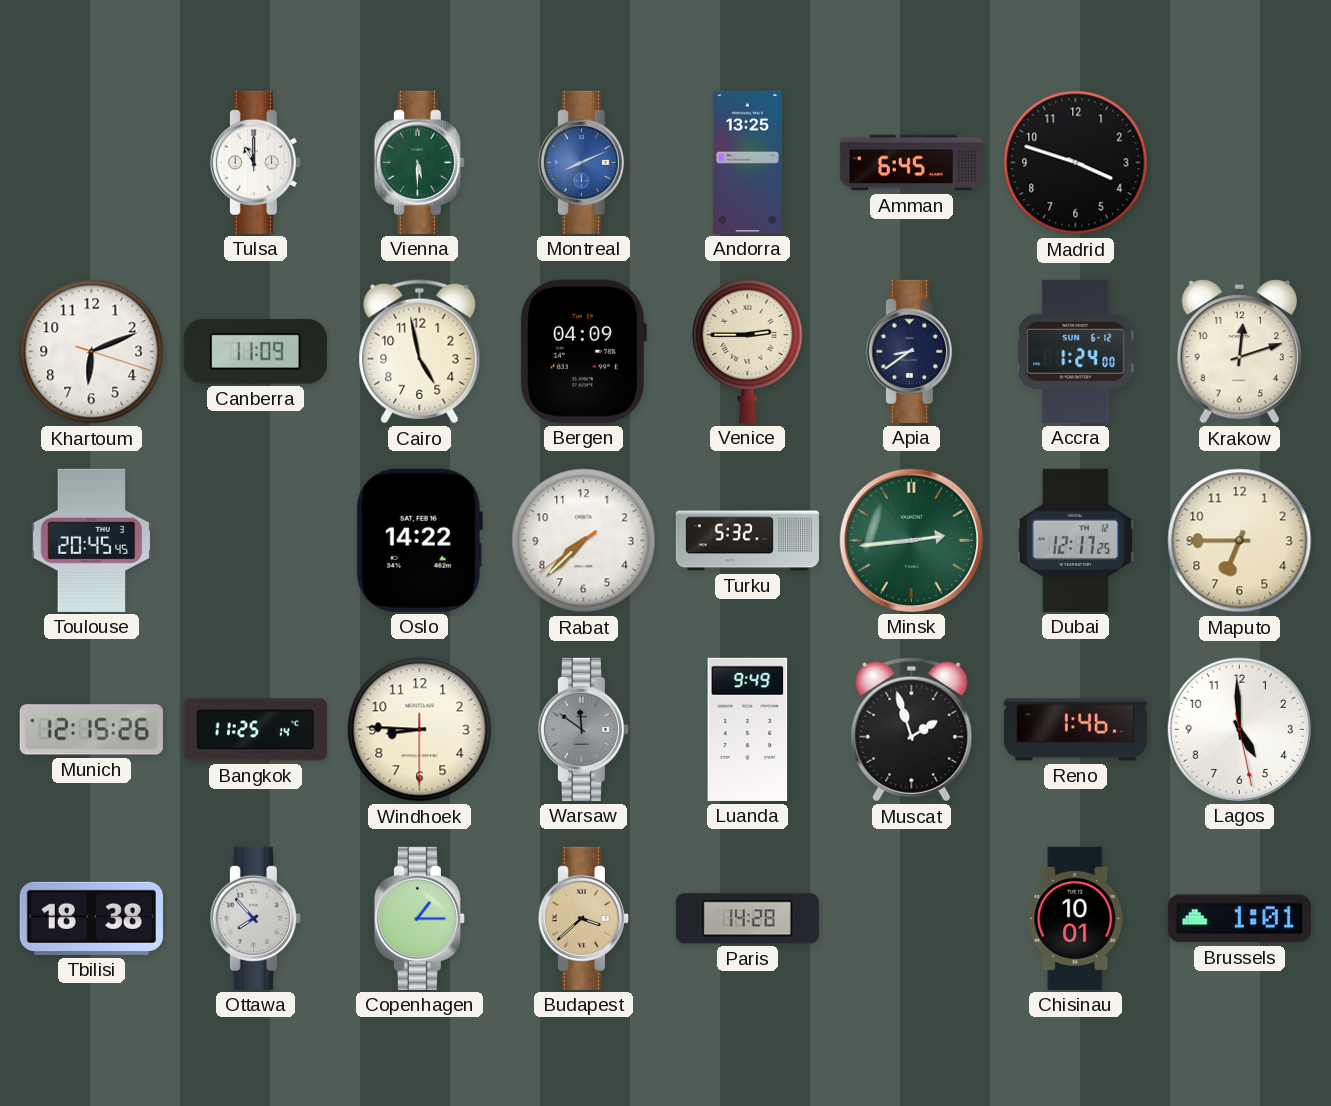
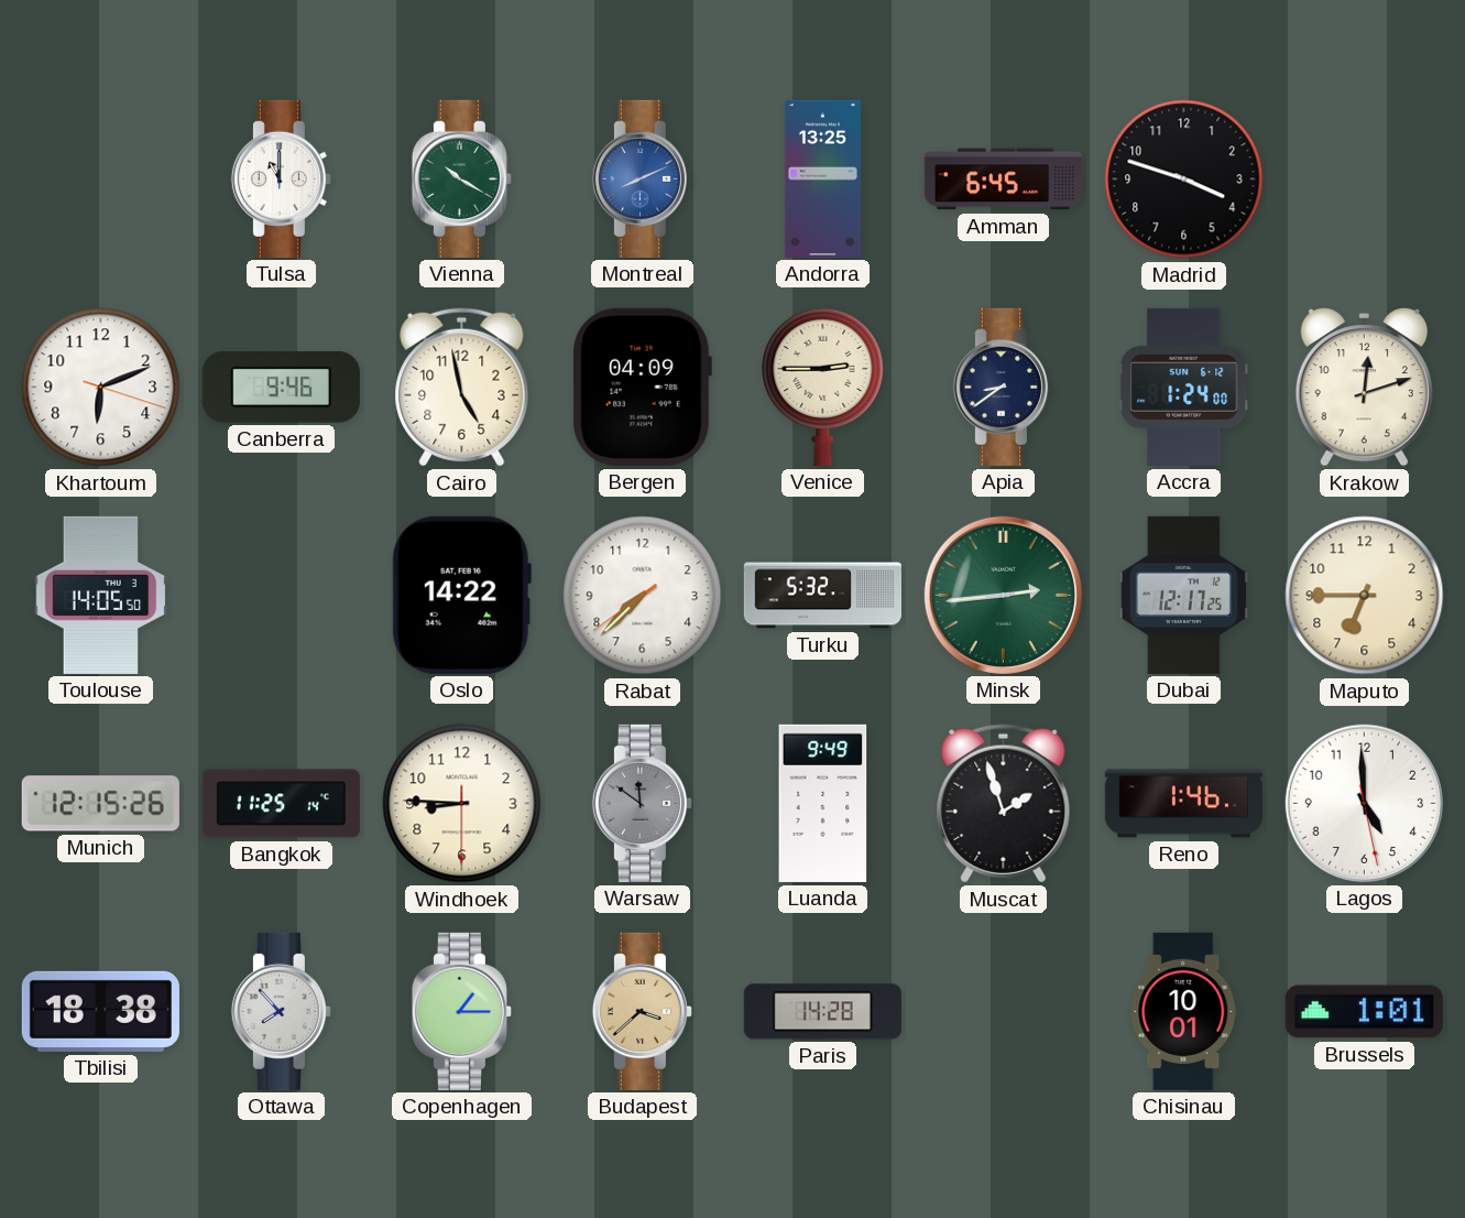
Vienna: 5:30 -> 10:20 (461, 178)
Canberra: 11:09 -> 9:46 (281, 388)
Toulouse: 20:45 -> 14:05 (101, 595)
